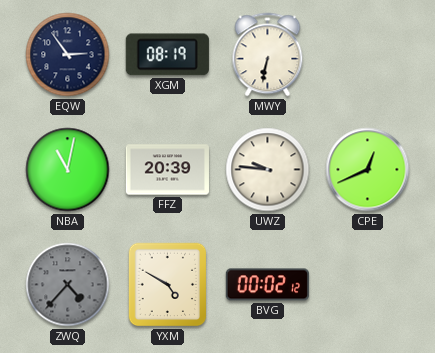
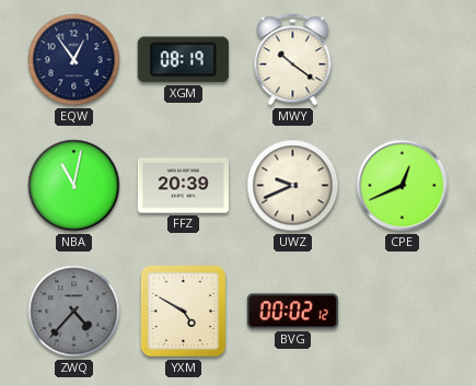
EQW: 2:54 -> 12:54 (74, 60)
MWY: 6:32 -> 10:21 (293, 60)
UWZ: 9:46 -> 9:41 (293, 186)
